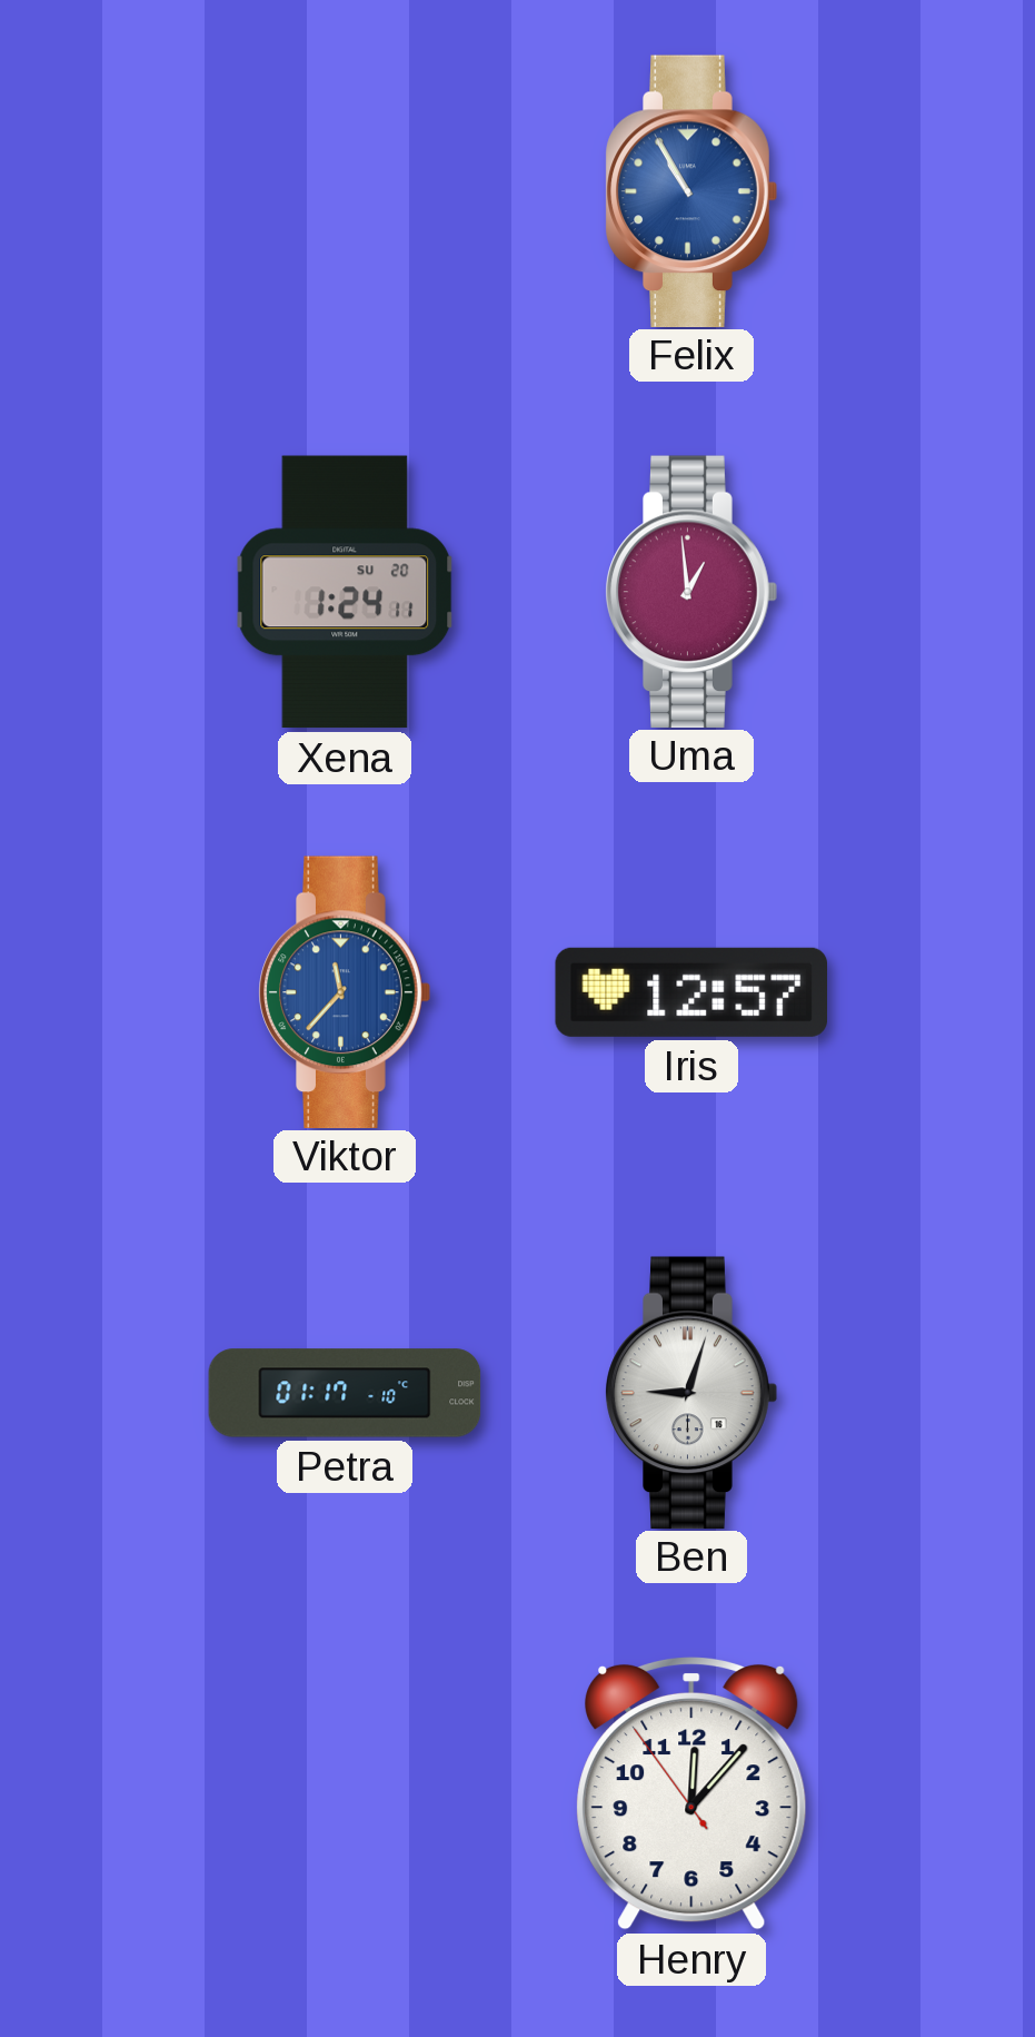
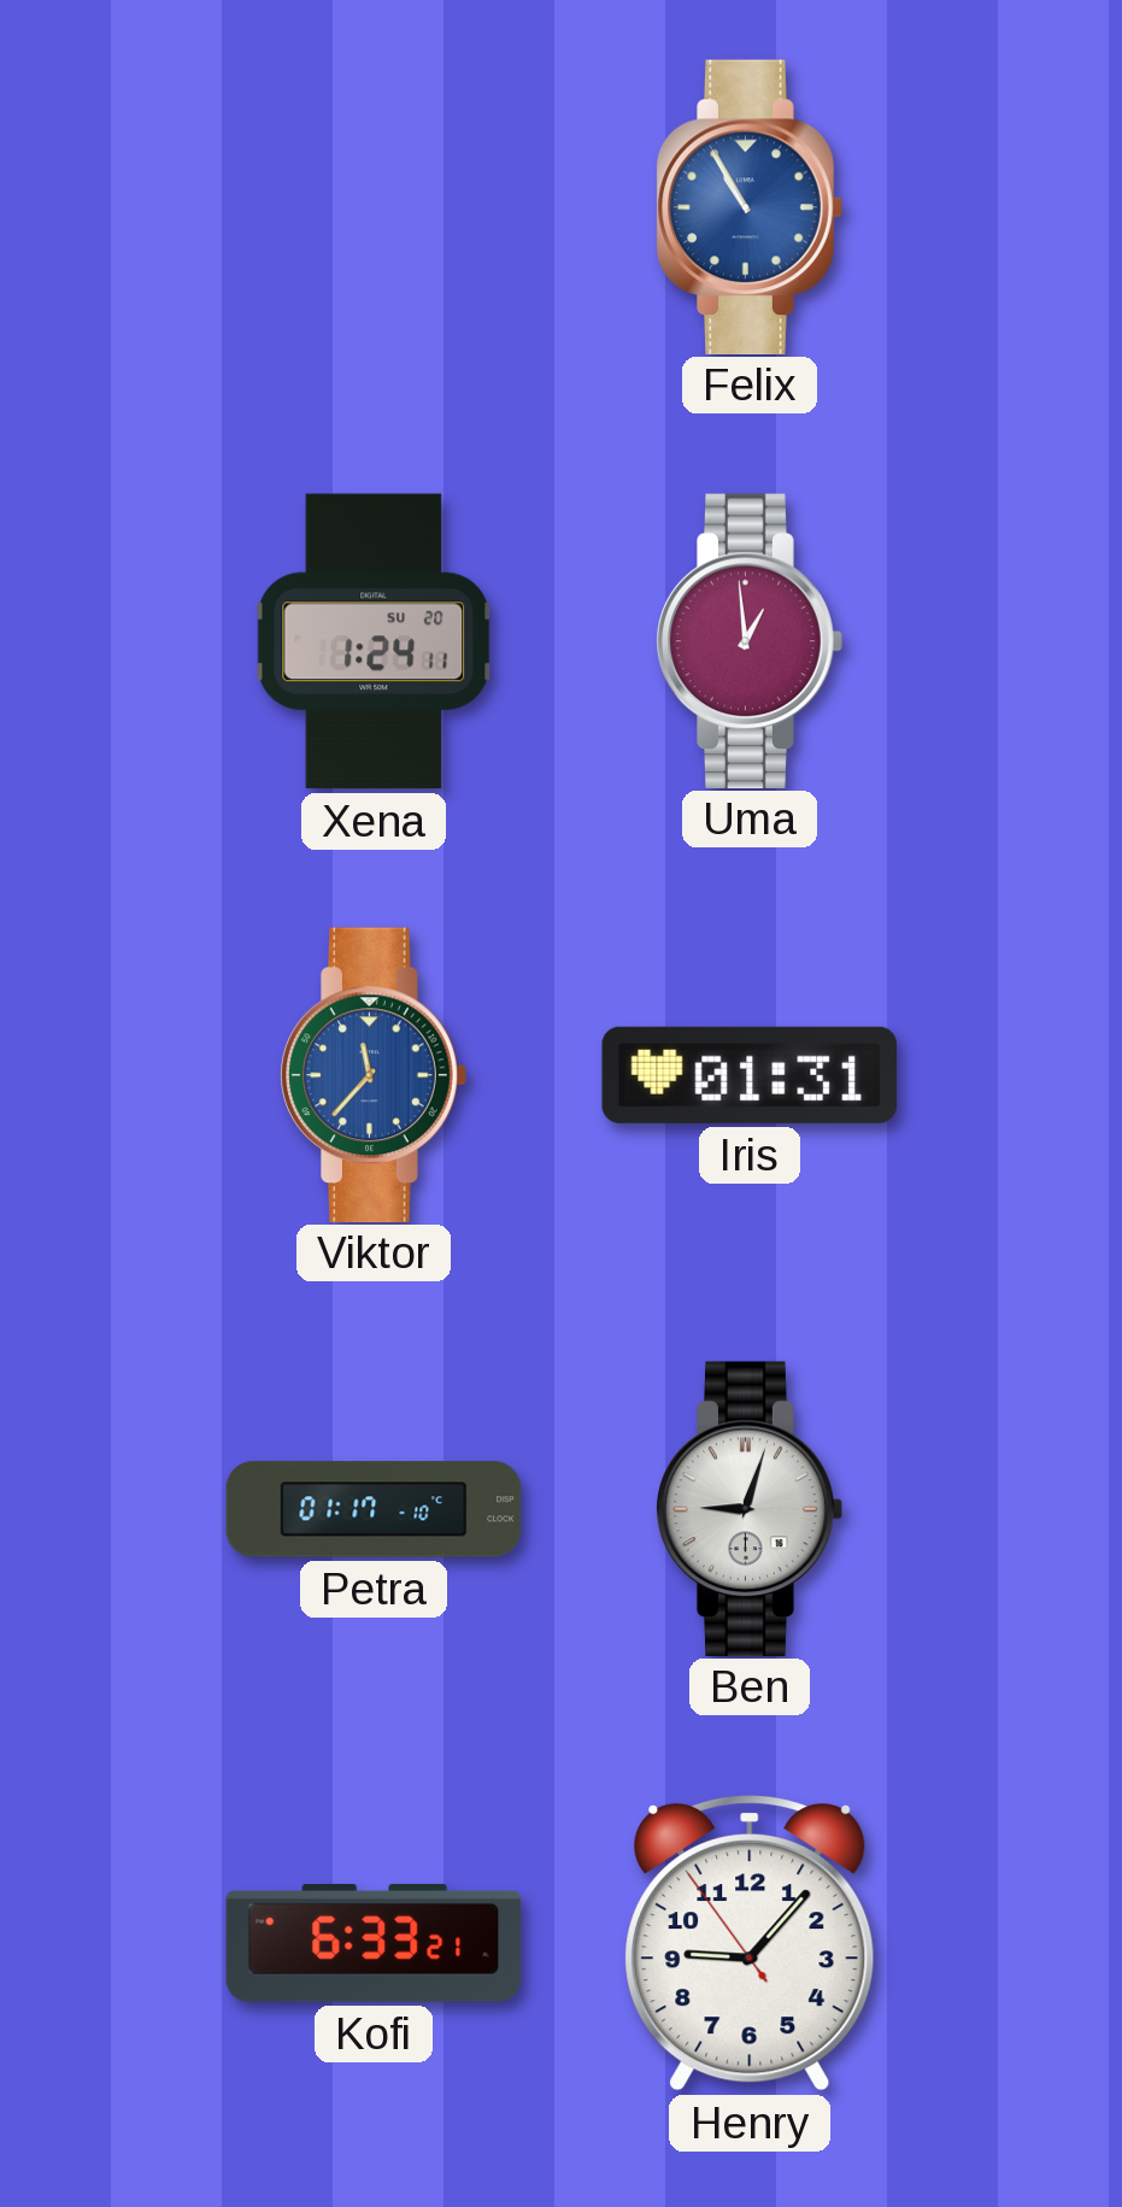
Iris: 12:57 -> 01:31 (748, 1075)
Kofi: none -> 6:33 (374, 1943)
Henry: 12:06 -> 9:06 (750, 1943)
